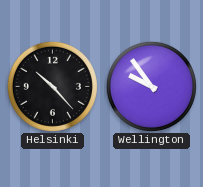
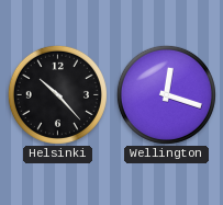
Wellington: 9:54 -> 12:18 (166, 94)
